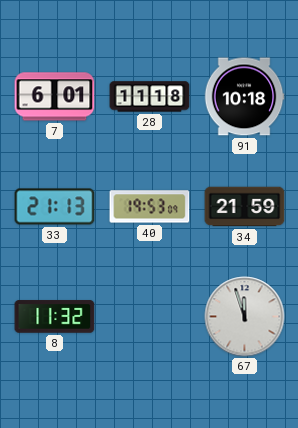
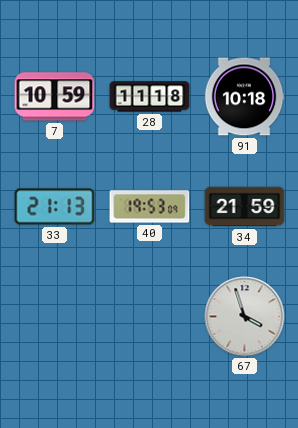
7: 6:01 -> 10:59 (55, 97)
8: 11:32 -> none (55, 317)
67: 11:57 -> 3:57 (245, 317)
